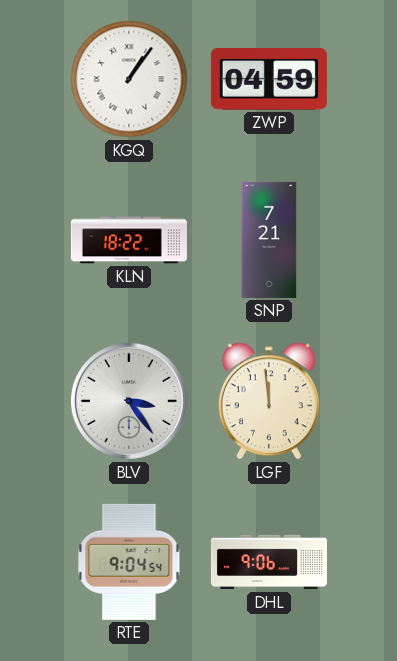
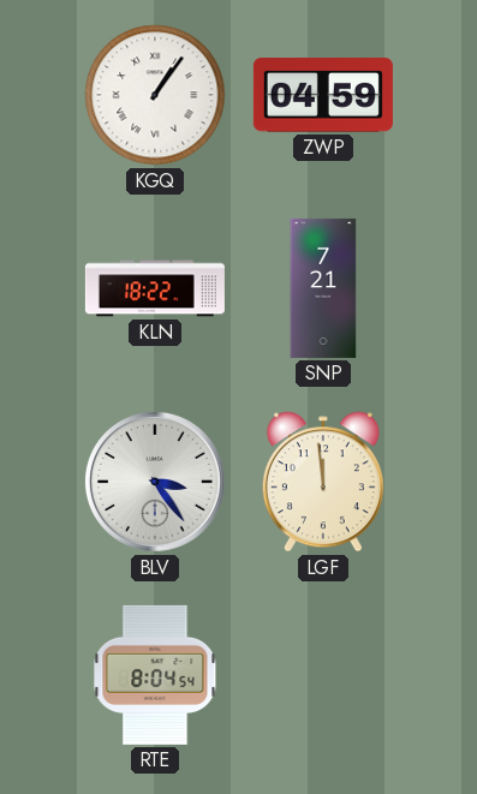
RTE: 9:04 -> 8:04 (155, 675)
DHL: 9:06 -> none (269, 562)
